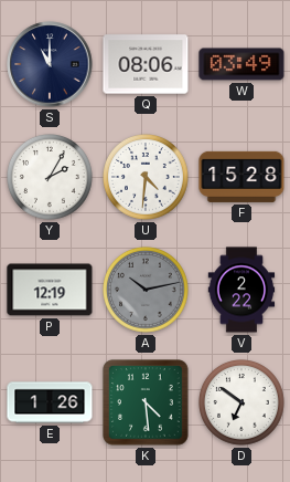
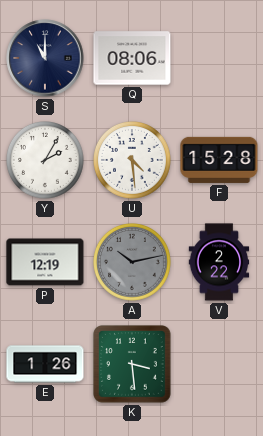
W: 03:49 -> none (241, 64)
U: 4:31 -> 4:29 (133, 161)
K: 4:29 -> 3:29 (132, 364)
D: 6:51 -> none (243, 404)
